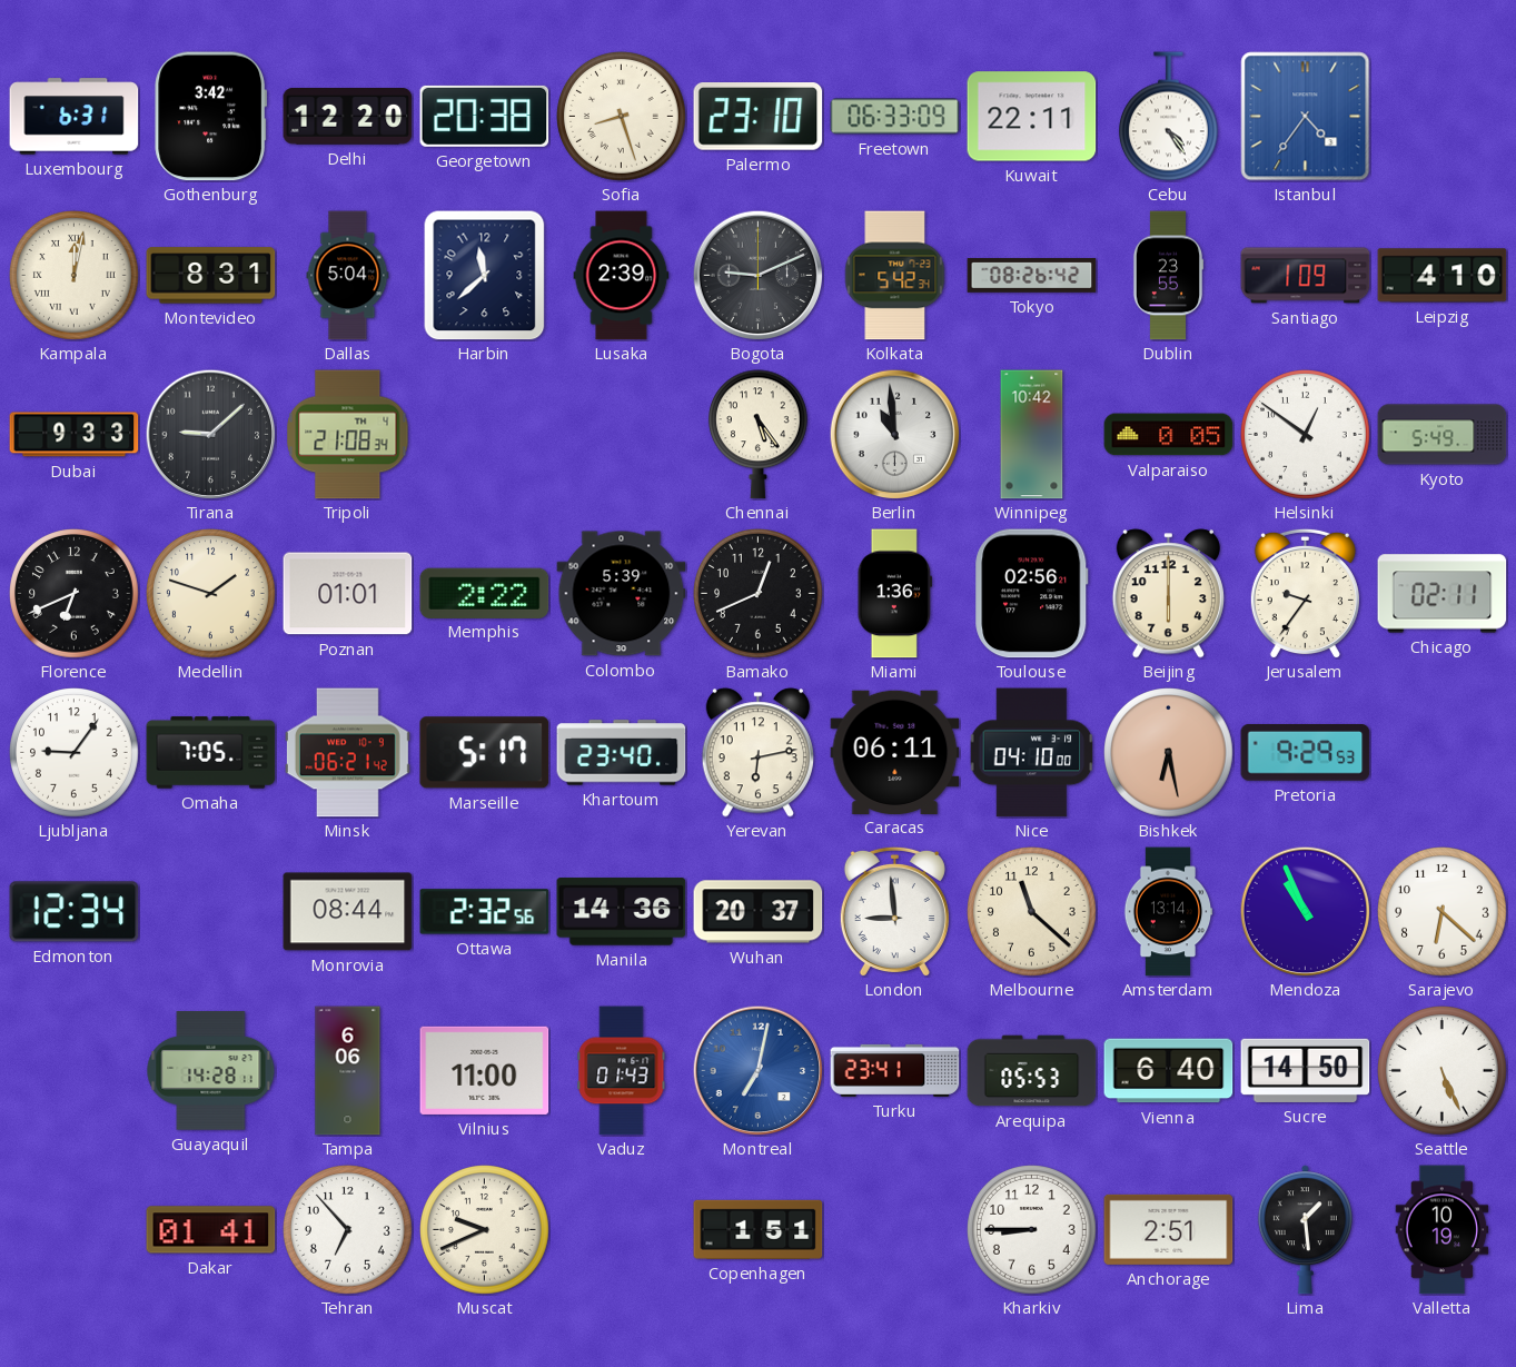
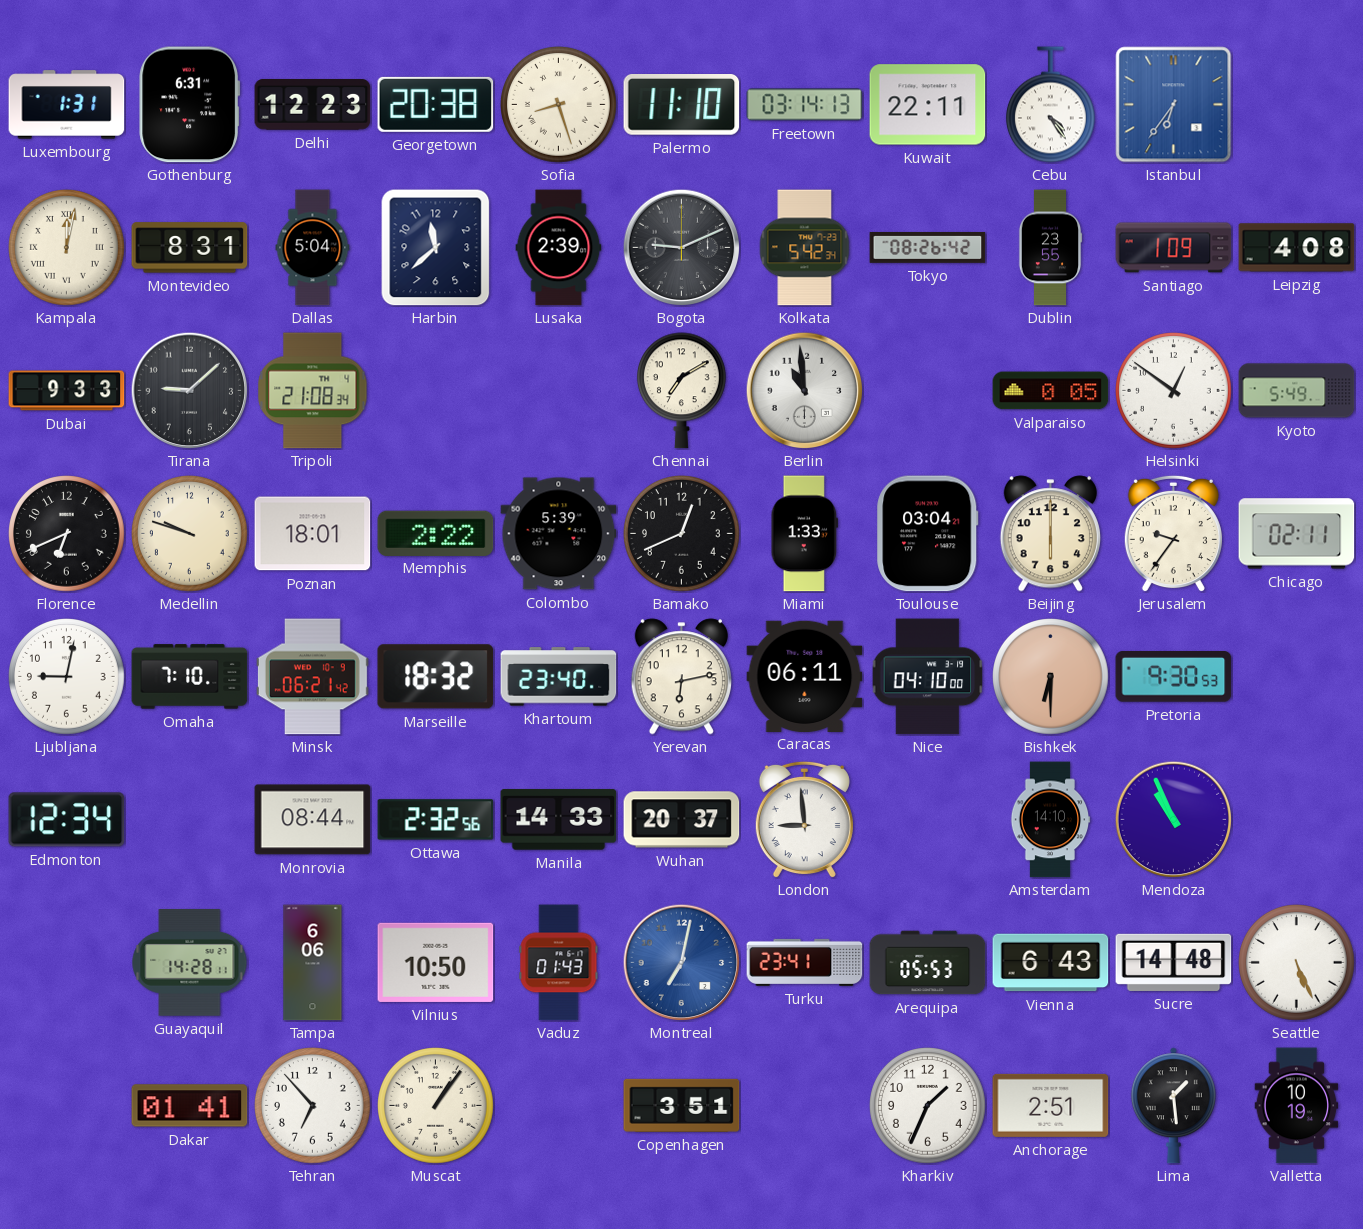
Luxembourg: 6:31 -> 1:31 (67, 105)
Gothenburg: 3:42 -> 6:31 (190, 105)
Delhi: 12:20 -> 12:23 (313, 105)
Palermo: 23:10 -> 11:10 (682, 105)
Freetown: 06:33 -> 03:14 (805, 105)
Istanbul: 4:36 -> 6:36 (1174, 105)
Leipzig: 4:10 -> 4:08 (1297, 248)
Chennai: 5:24 -> 7:10 (681, 391)
Winnipeg: 10:42 -> none (1032, 435)
Medellin: 1:48 -> 9:48 (190, 534)
Poznan: 01:01 -> 18:01 (313, 534)
Miami: 1:36 -> 1:33 (805, 534)
Toulouse: 02:56 -> 03:04 (928, 534)
Ljubljana: 9:06 -> 9:02 (67, 677)
Omaha: 7:05 -> 7:10 (190, 677)
Marseille: 5:17 -> 18:32 (436, 677)
Bishkek: 6:28 -> 6:30 (1051, 677)
Pretoria: 9:29 -> 9:30 (1174, 677)
Manila: 14:36 -> 14:33 (559, 820)
Melbourne: 11:22 -> none (1032, 912)
Amsterdam: 13:14 -> 14:10 (1050, 820)
Sarajevo: 6:22 -> none (1443, 912)
Vilnius: 11:00 -> 10:50 (436, 962)
Vienna: 6:40 -> 6:43 (1051, 963)
Sucre: 14:50 -> 14:48 (1174, 962)
Muscat: 9:41 -> 1:06 (436, 1106)
Copenhagen: 1:51 -> 3:51 (682, 1105)
Kharkiv: 8:45 -> 1:34 (928, 1106)
